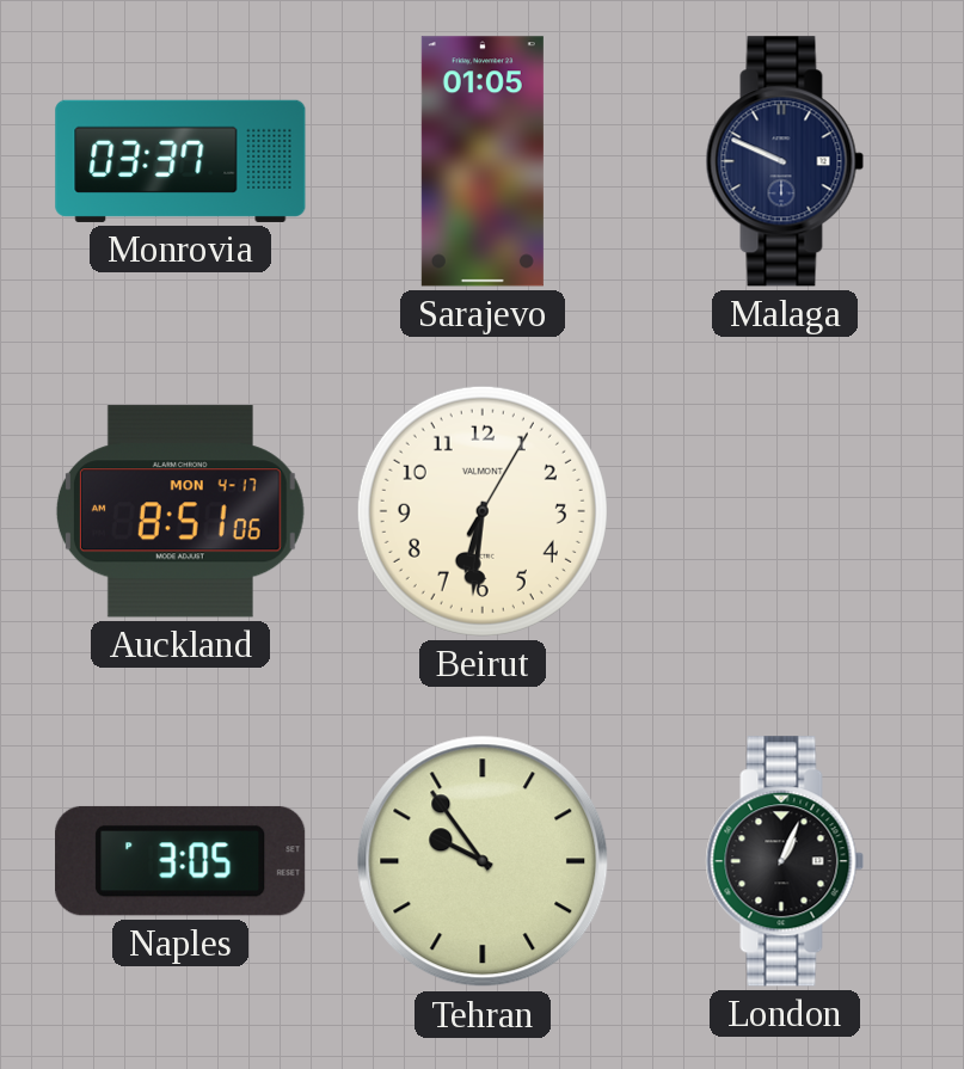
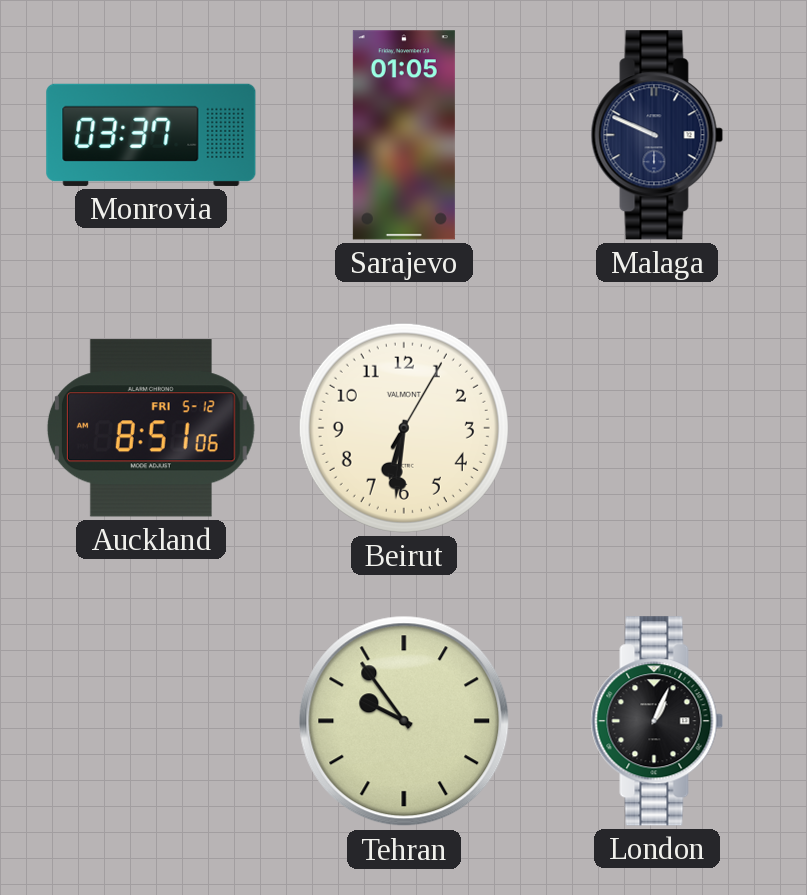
Auckland date: MON 4-17 -> FRI 5-12 (151, 428)
Naples: 3:05 -> none (180, 861)
